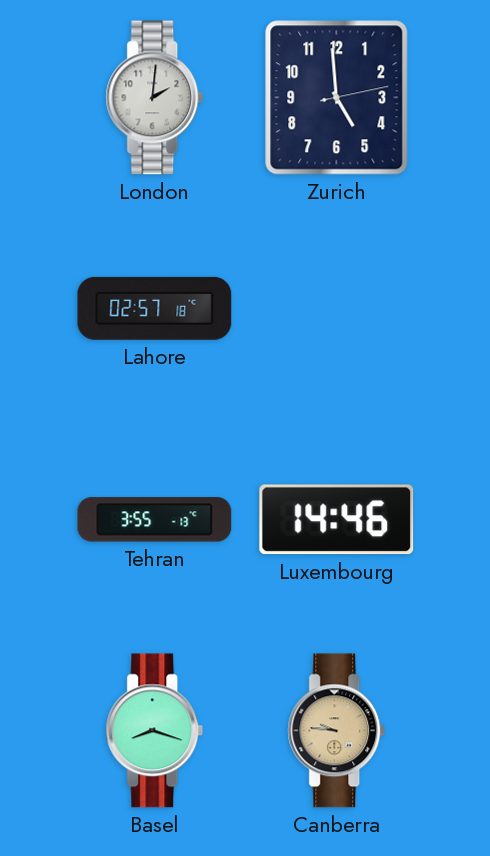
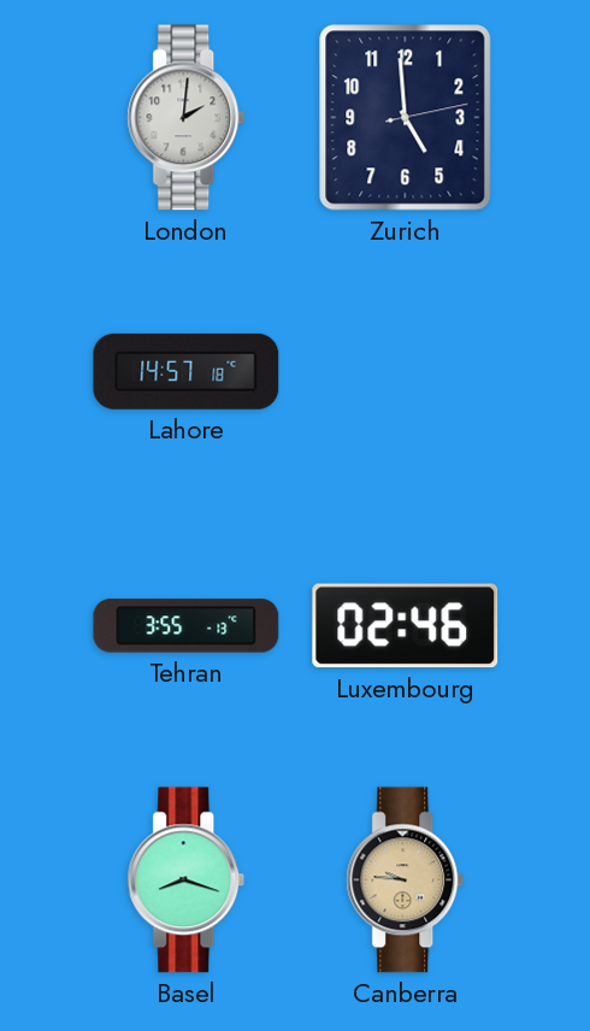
Lahore: 02:57 -> 14:57 (187, 371)
Luxembourg: 14:46 -> 02:46 (406, 626)
